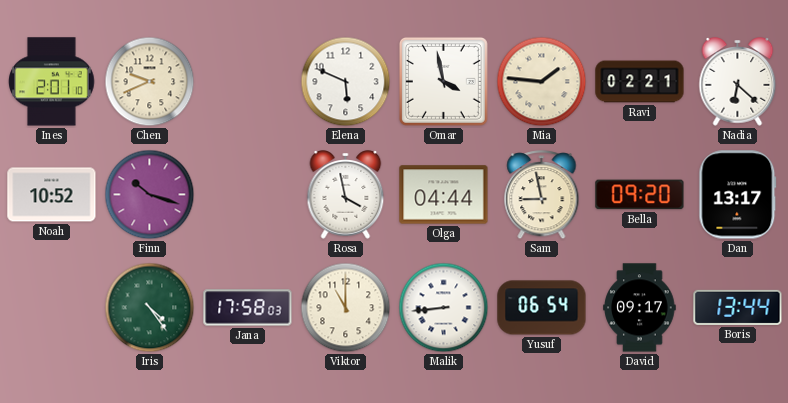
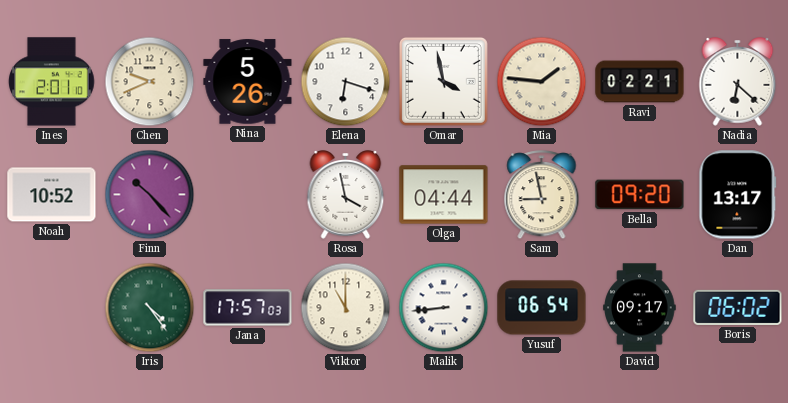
Nina: none -> 5:26 (248, 82)
Elena: 5:49 -> 6:18 (346, 82)
Finn: 10:18 -> 10:23 (150, 195)
Jana: 17:58 -> 17:57 (248, 308)
Boris: 13:44 -> 06:02 (738, 307)
